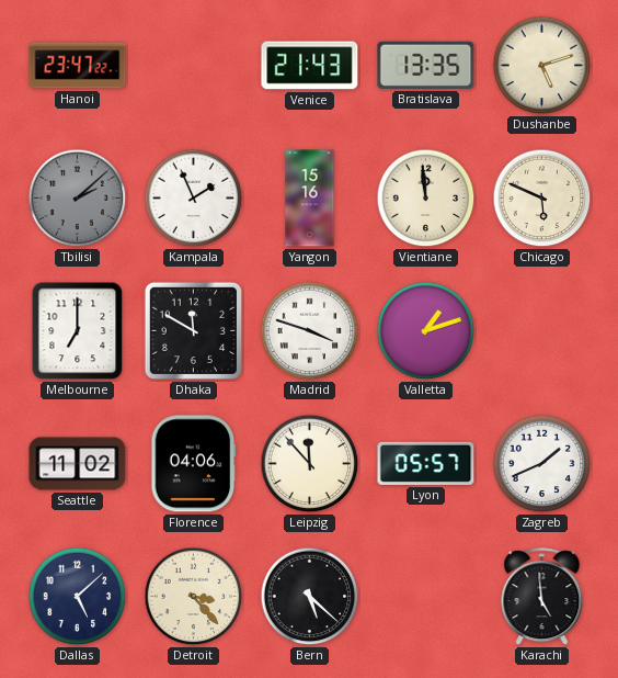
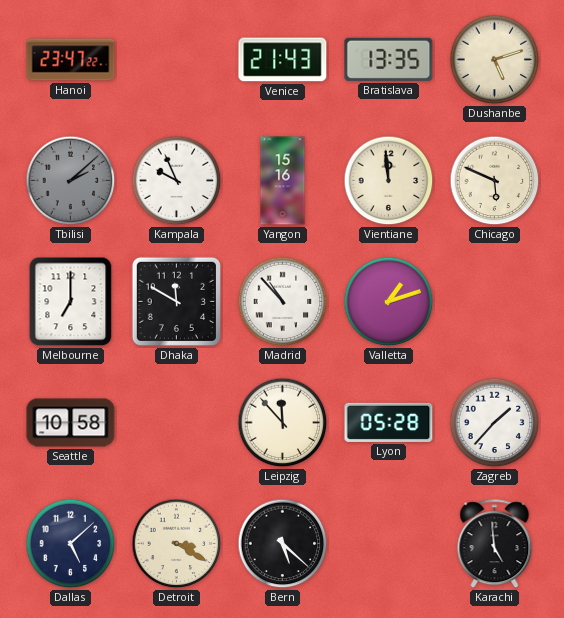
Kampala: 1:56 -> 9:56 (177, 181)
Madrid: 3:48 -> 10:53 (283, 302)
Seattle: 11:02 -> 10:58 (71, 423)
Florence: 04:06 -> none (194, 464)
Lyon: 05:57 -> 05:28 (389, 422)
Zagreb: 1:41 -> 1:37 (495, 423)
Detroit: 3:23 -> 3:20 (177, 544)
